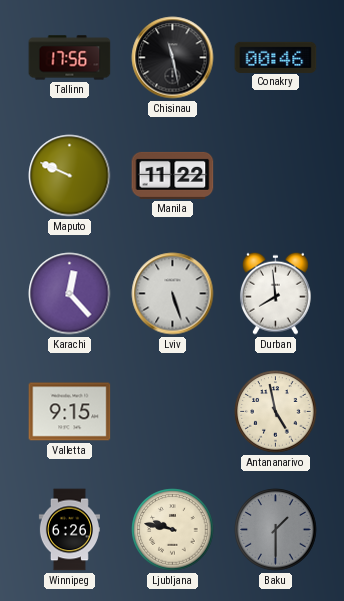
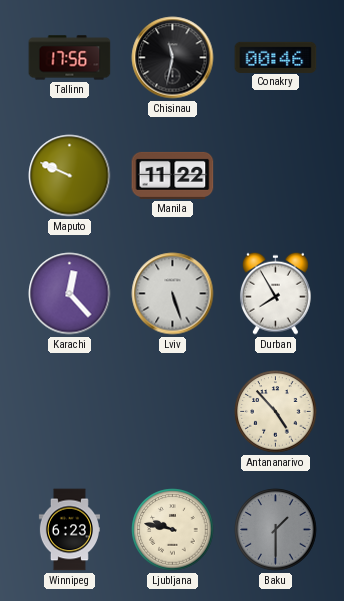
Chisinau: 11:28 -> 11:32 (173, 58)
Durban: 7:59 -> 7:55 (275, 293)
Valletta: 9:15 -> none (70, 412)
Antananarivo: 4:58 -> 4:53 (276, 412)
Winnipeg: 6:26 -> 6:23 (69, 530)
